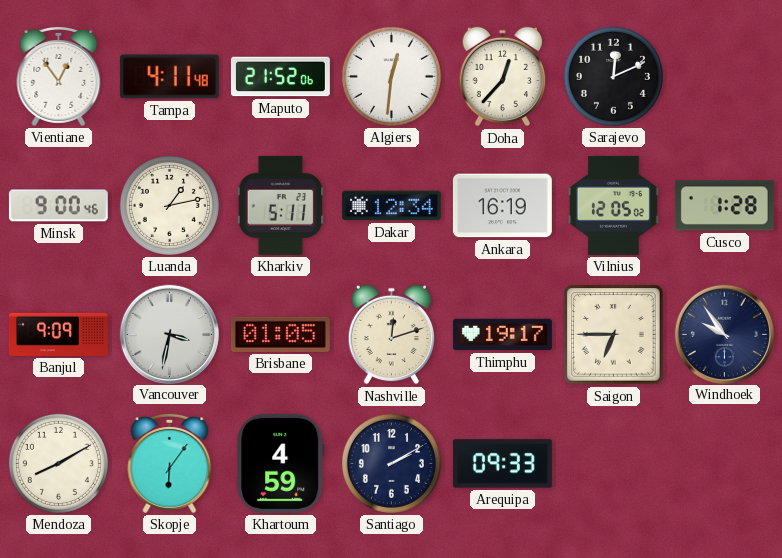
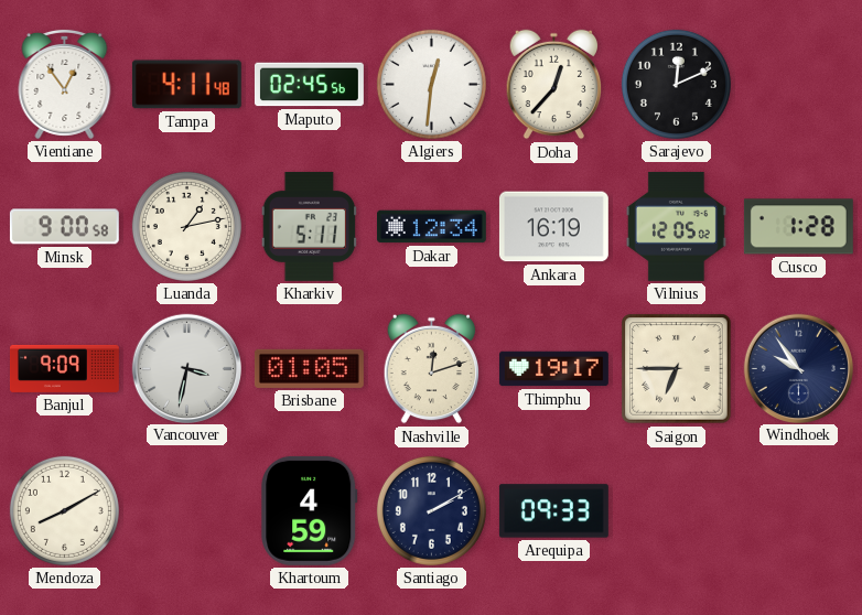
Maputo: 21:52 -> 02:45 (309, 85)
Minsk: 9:00:46 -> 9:00:58 (64, 227)
Skopje: 6:06 -> none (170, 463)
